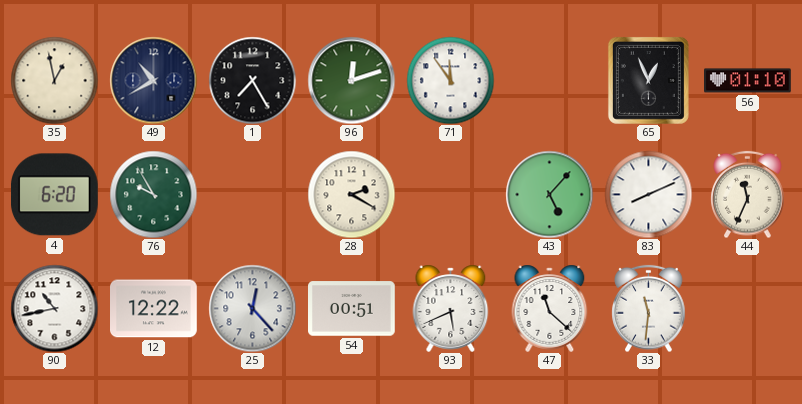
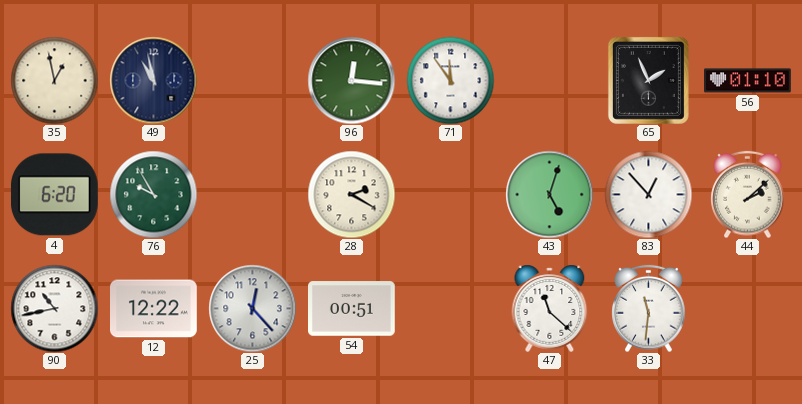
49: 10:40 -> 10:58 (153, 80)
1: 7:25 -> none (252, 80)
96: 12:12 -> 12:16 (351, 80)
65: 12:56 -> 1:56 (648, 80)
43: 5:07 -> 5:03 (549, 194)
83: 8:11 -> 12:53 (648, 194)
44: 11:34 -> 2:08 (748, 194)
93: 5:41 -> none (451, 308)
